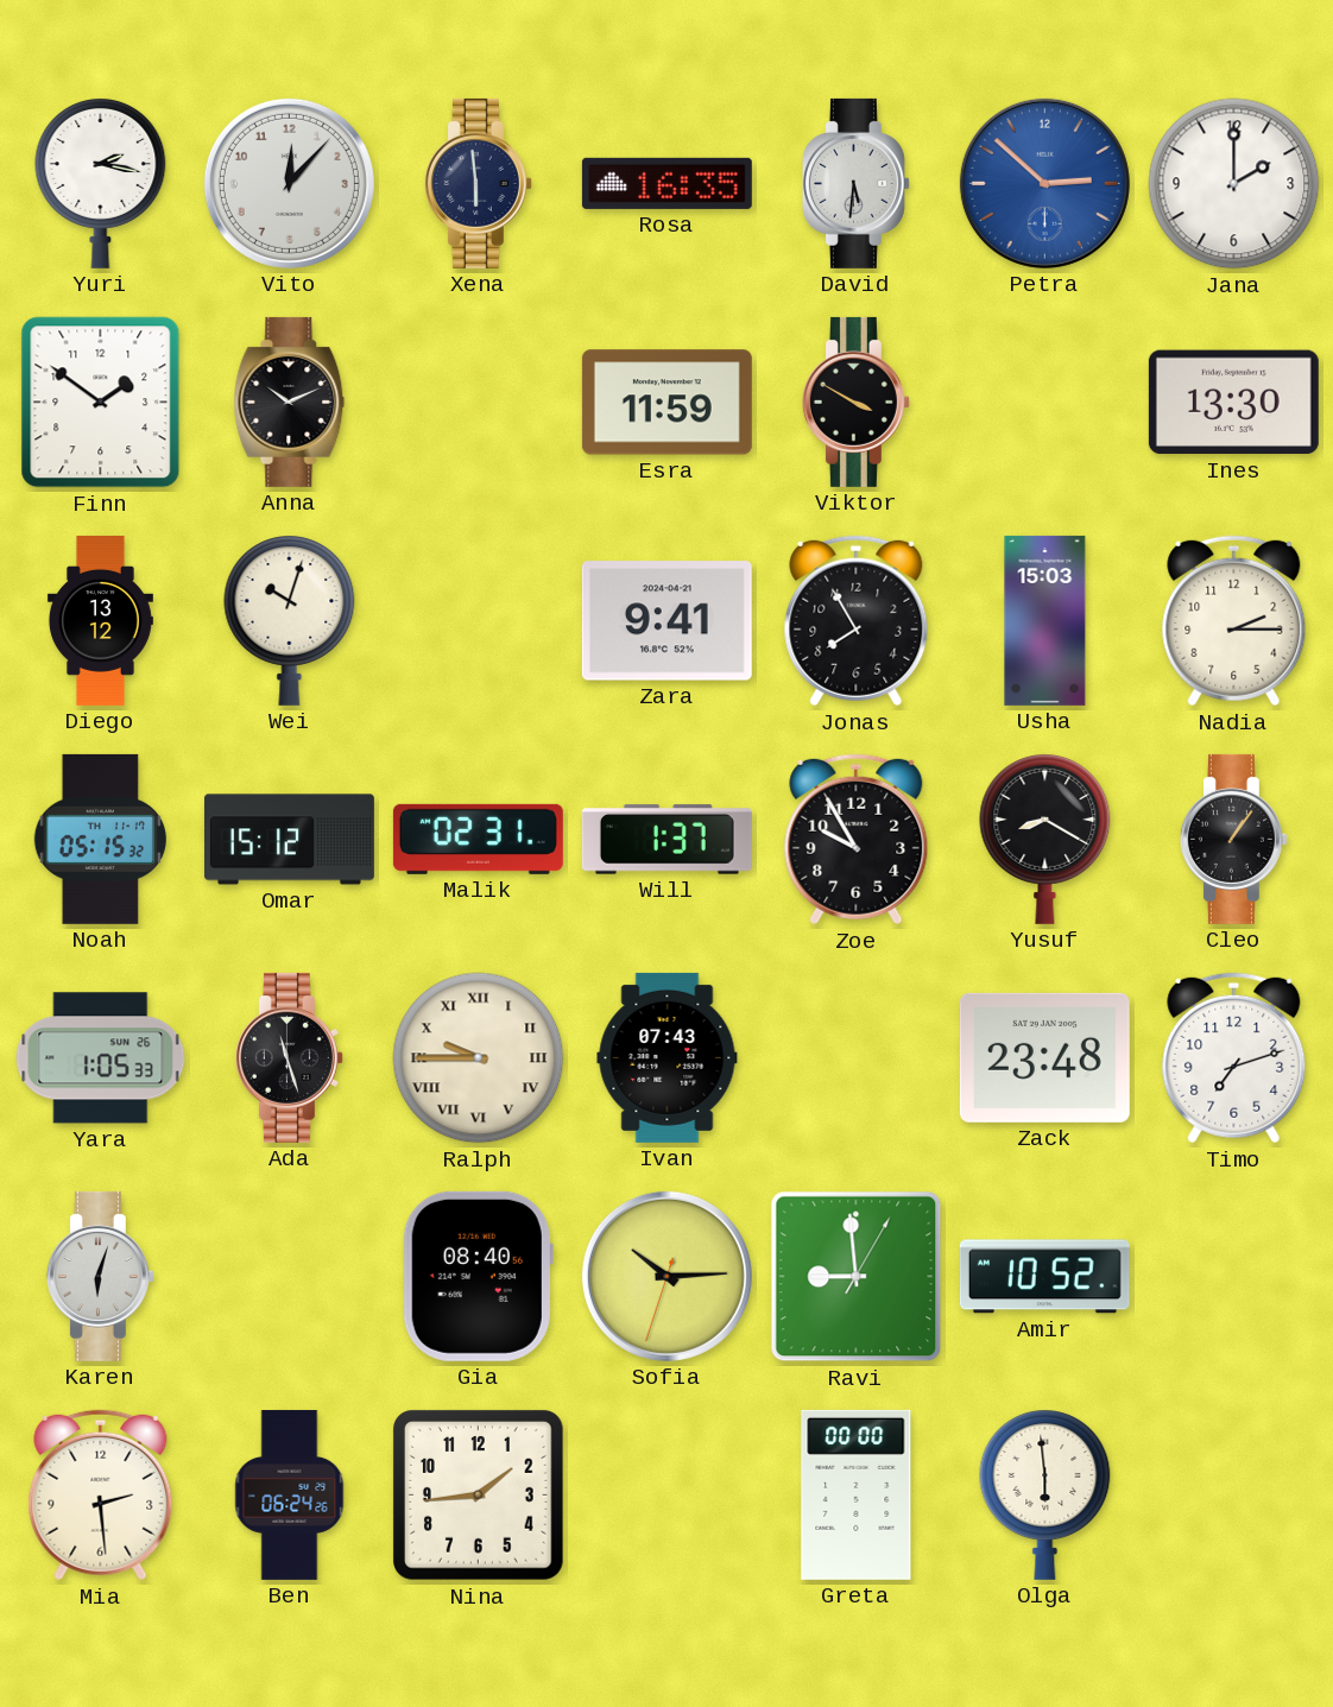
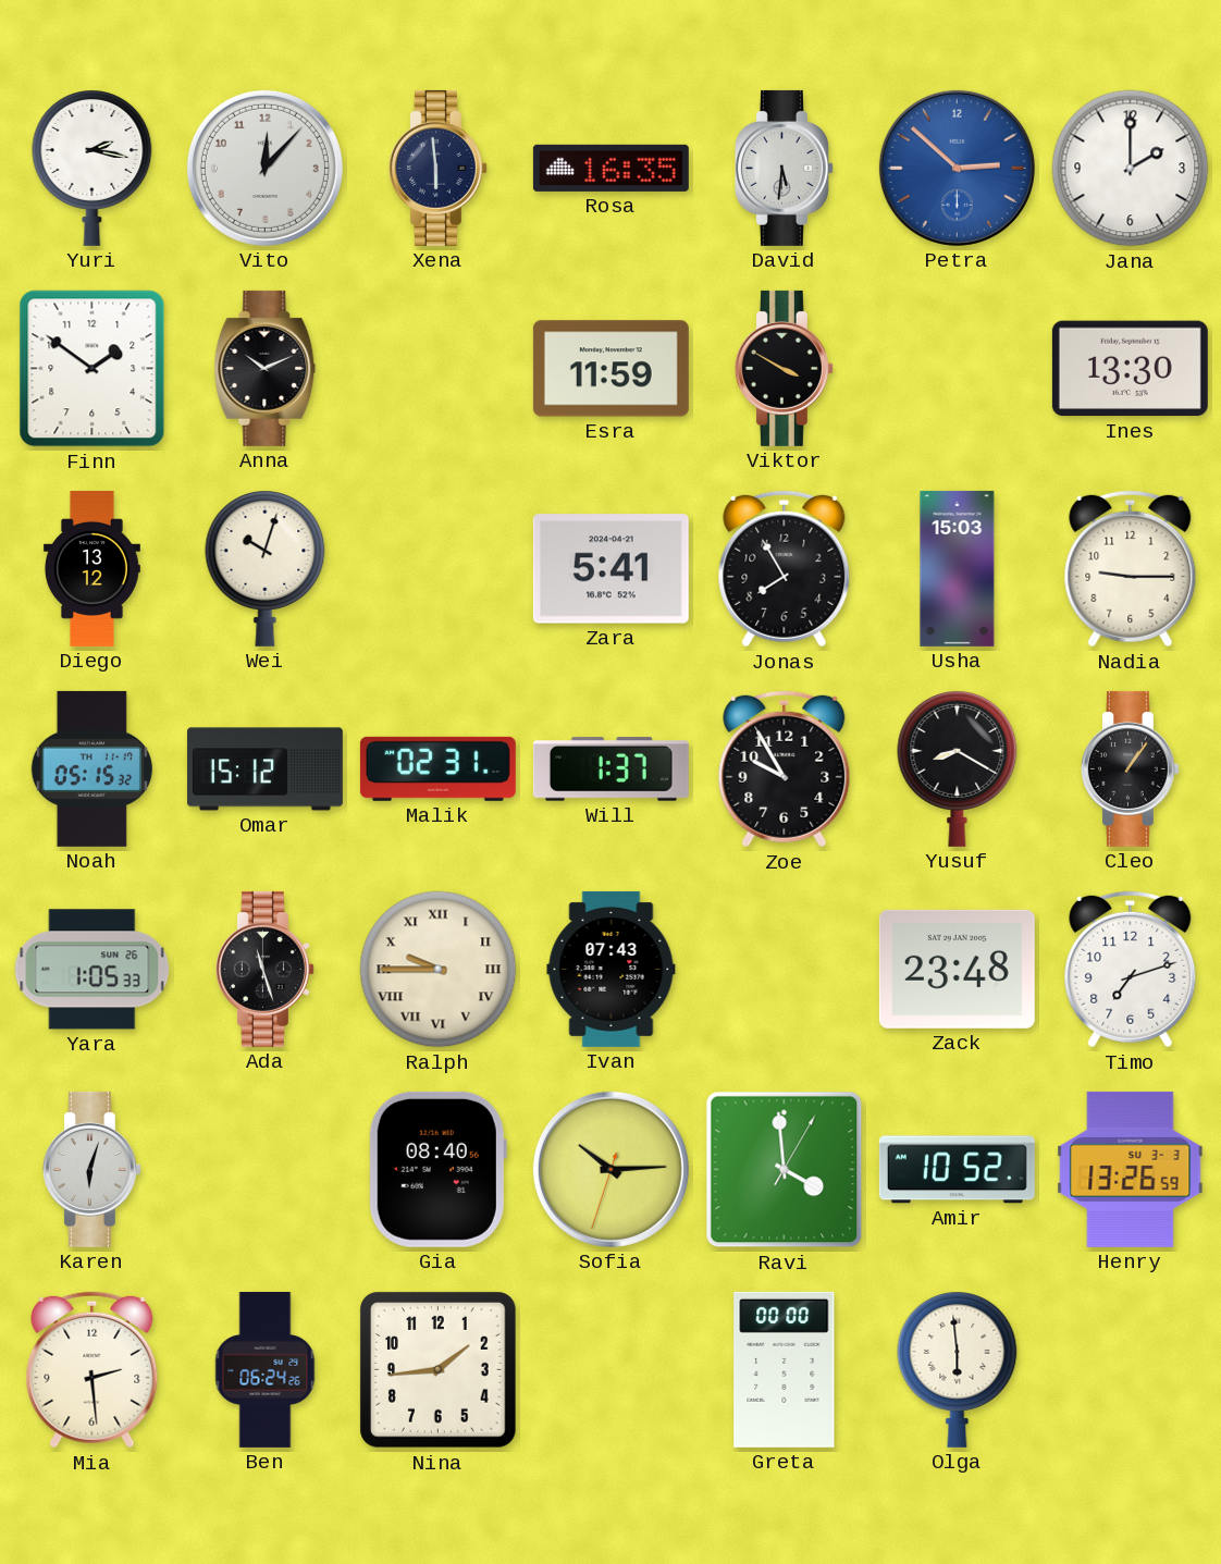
Zara: 9:41 -> 5:41 (610, 569)
Nadia: 2:15 -> 9:15 (1131, 569)
Ravi: 8:59 -> 3:59 (785, 1170)
Henry: none -> 13:26 (1131, 1169)
